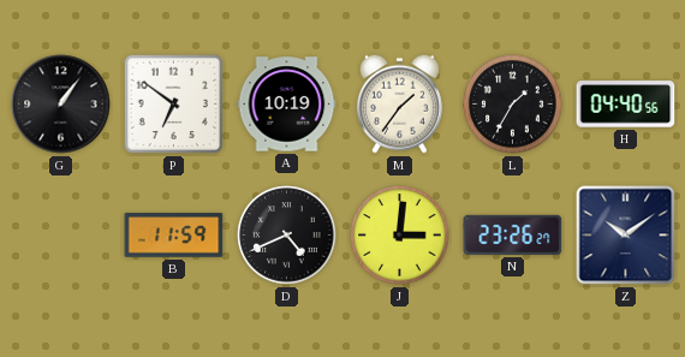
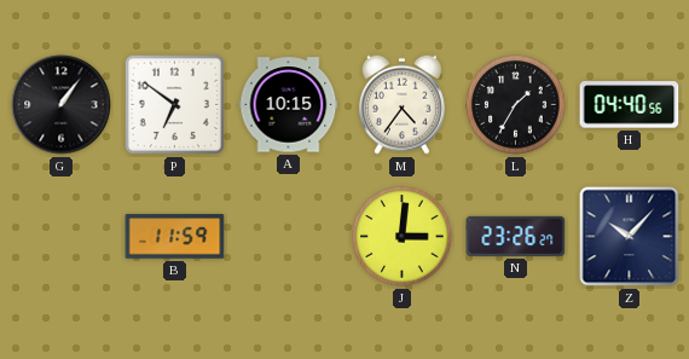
A: 10:19 -> 10:15 (289, 105)
M: 1:36 -> 4:36 (401, 104)
D: 4:41 -> none (287, 236)
Z: 10:09 -> 10:07 (630, 237)
